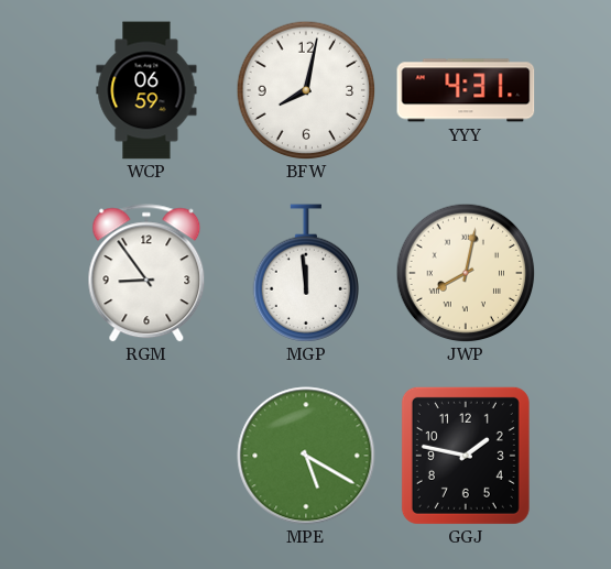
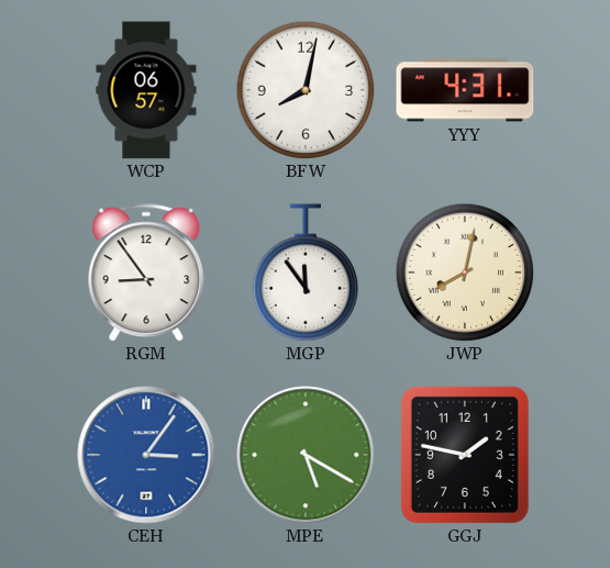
WCP: 06:59 -> 06:57 (146, 90)
MGP: 11:59 -> 11:54 (304, 272)
CEH: none -> 3:06 (146, 455)
